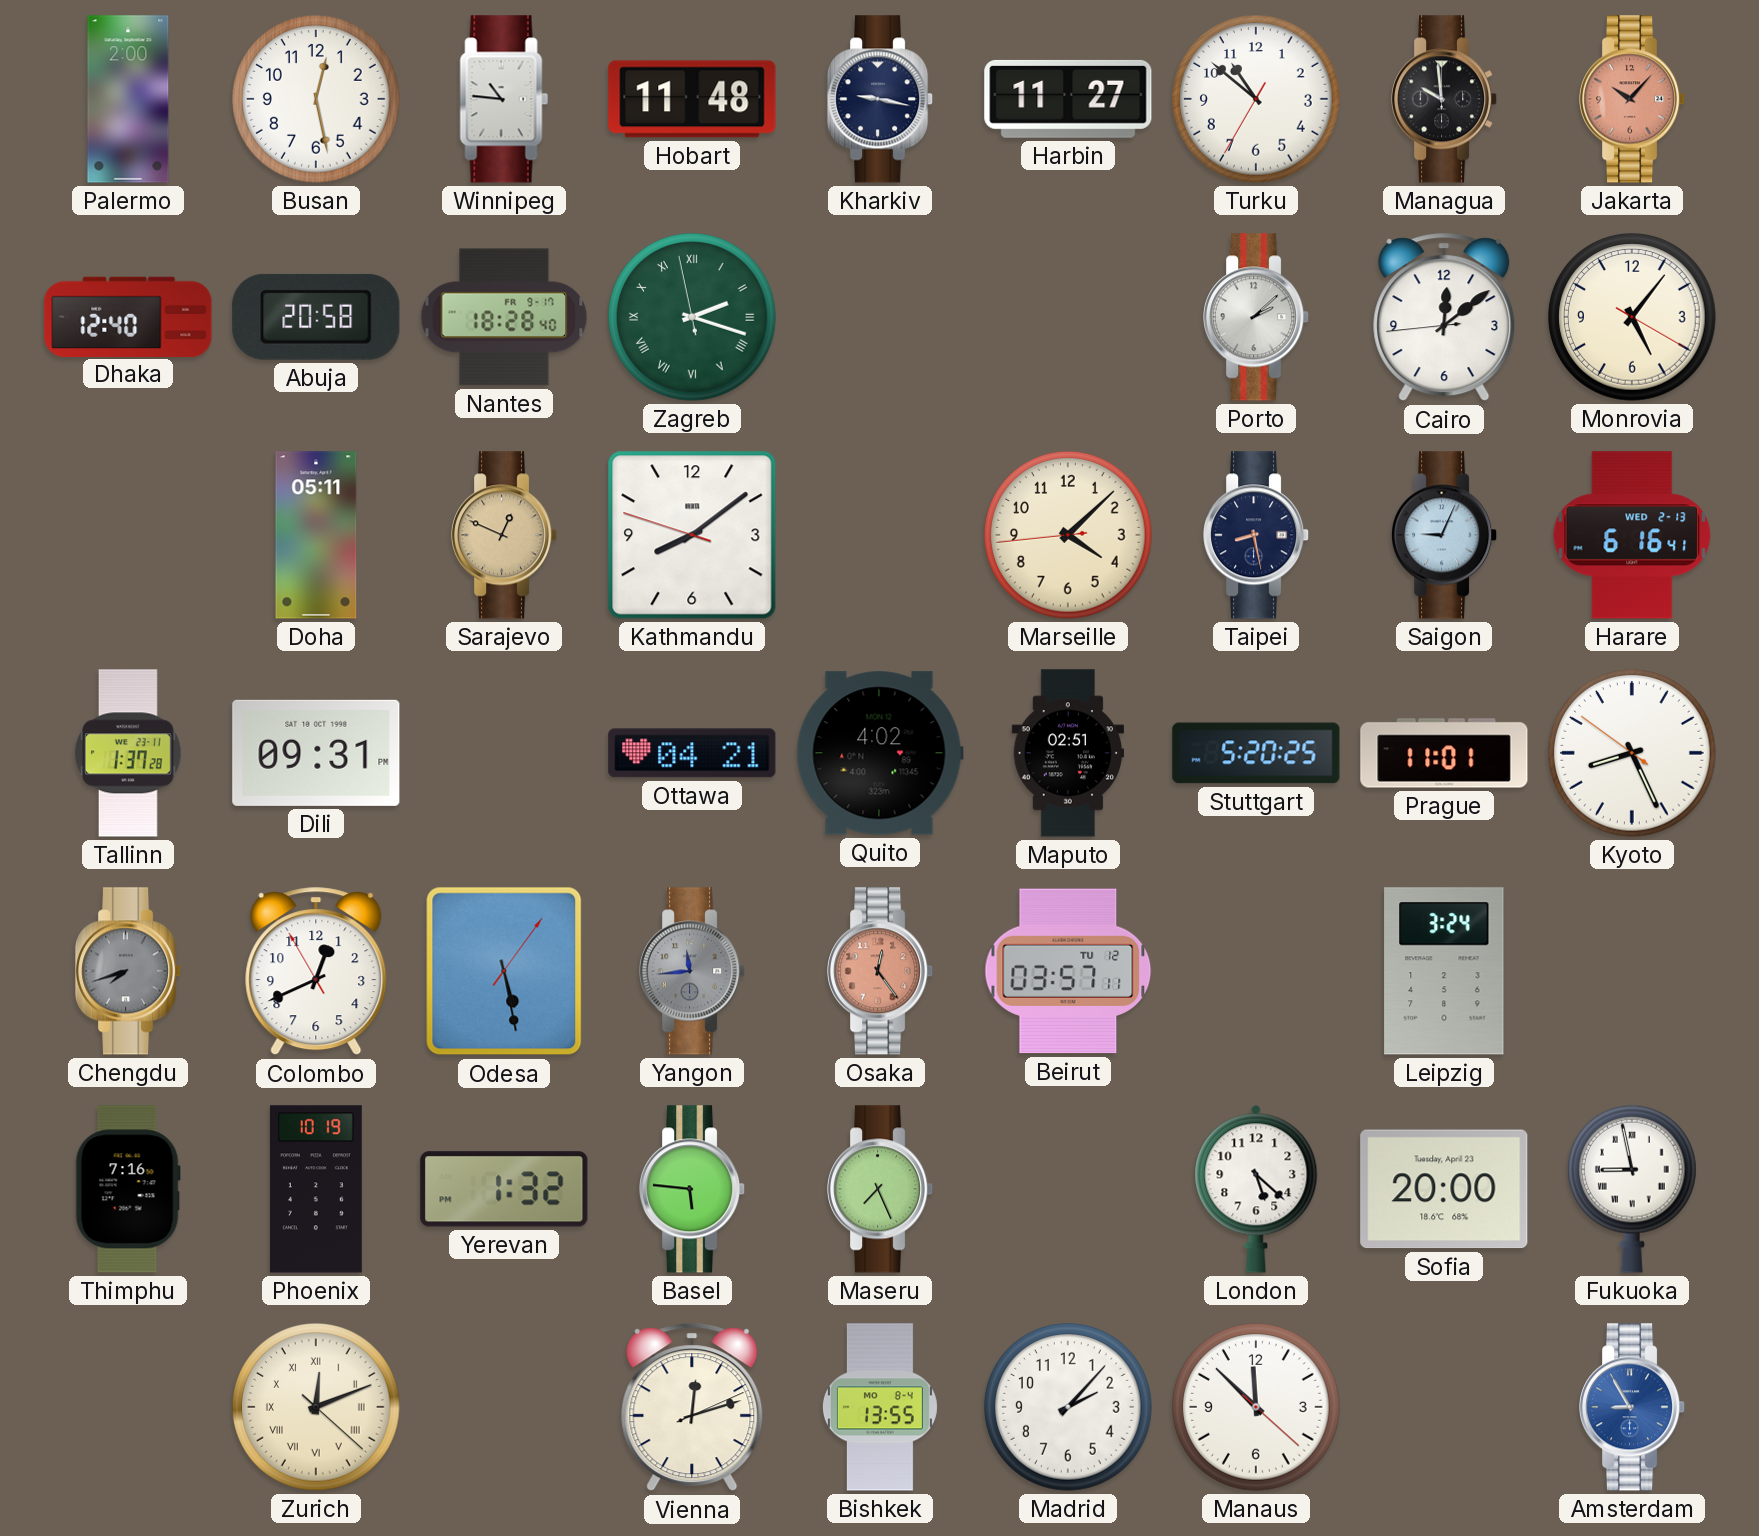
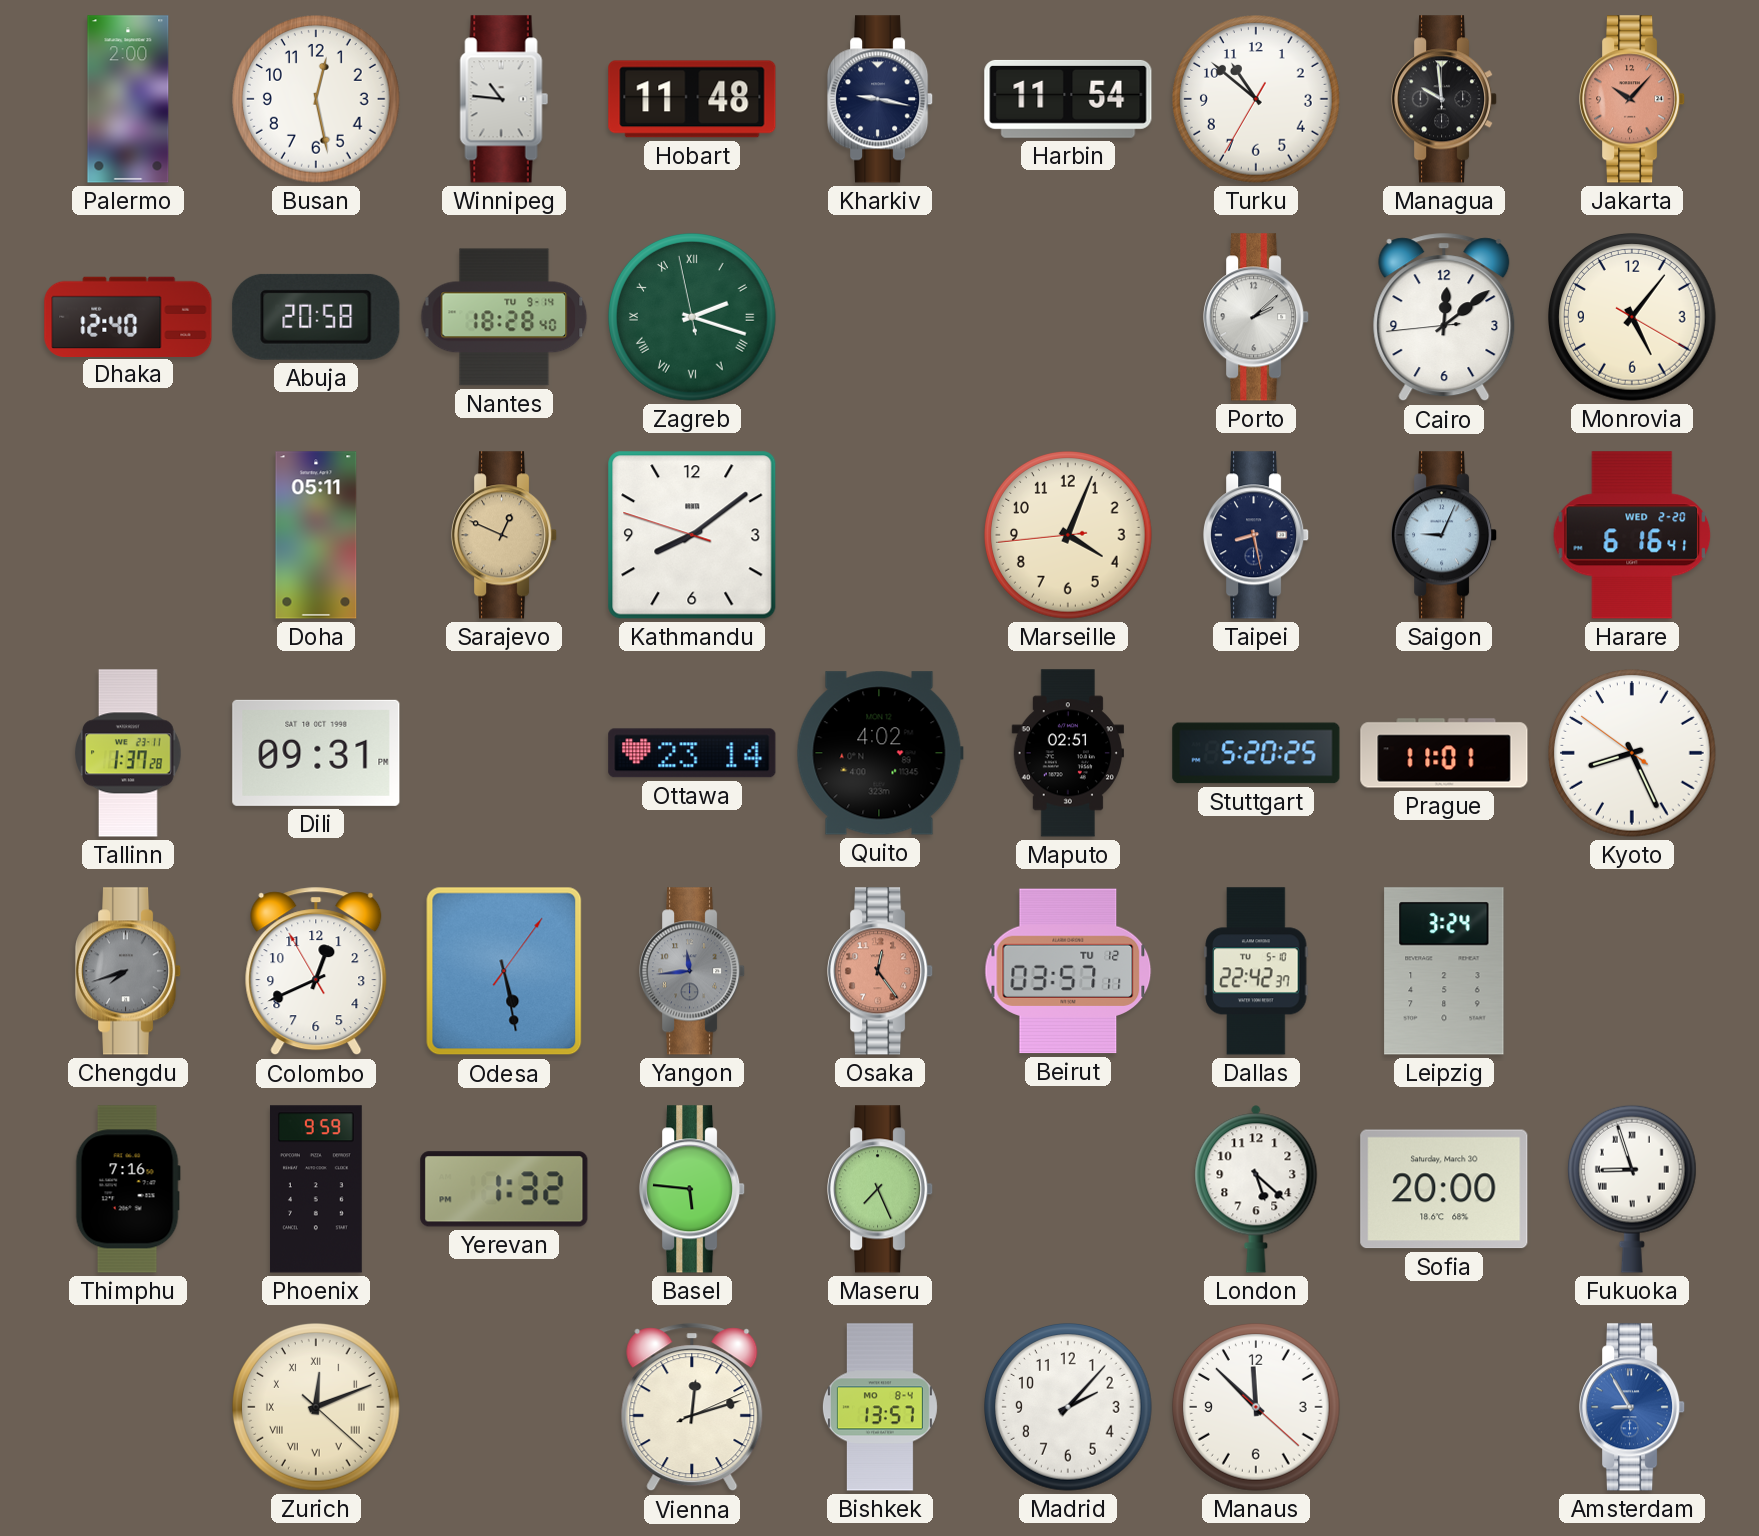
Harbin: 11:27 -> 11:54 (1068, 99)
Nantes date: FR 9-17 -> TU 9-14 (504, 317)
Marseille: 4:07 -> 4:03 (1069, 536)
Harare date: WED 2-13 -> WED 2-20 (1632, 535)
Ottawa: 04:21 -> 23:14 (692, 753)
Dallas: none -> 22:42 (1256, 971)
Phoenix: 10:19 -> 9:59 (316, 1189)
Sofia date: Tuesday, April 23 -> Saturday, March 30 (1444, 1189)
Fukuoka: 8:58 -> 8:57 (1632, 1189)
Bishkek: 13:55 -> 13:57 (880, 1407)
